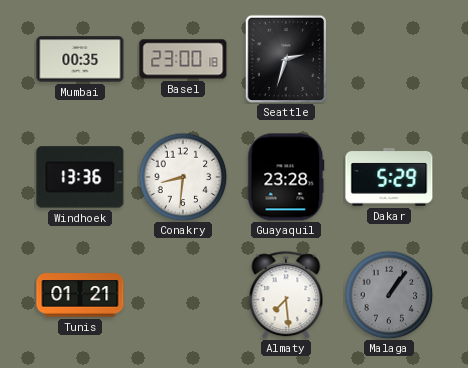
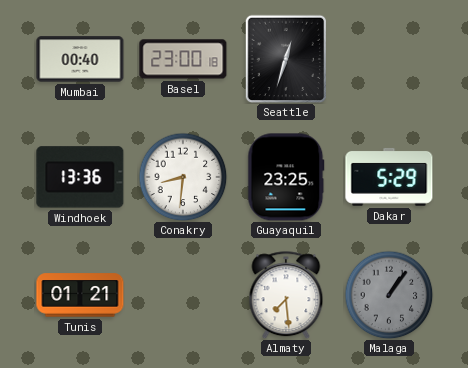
Mumbai: 00:35 -> 00:40 (80, 59)
Seattle: 2:33 -> 12:33 (286, 59)
Guayaquil: 23:28 -> 23:25 (286, 177)
